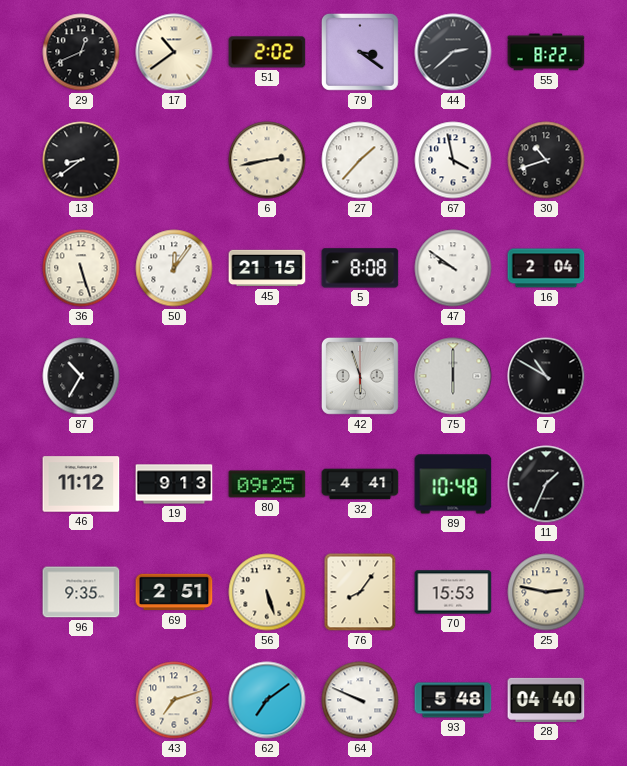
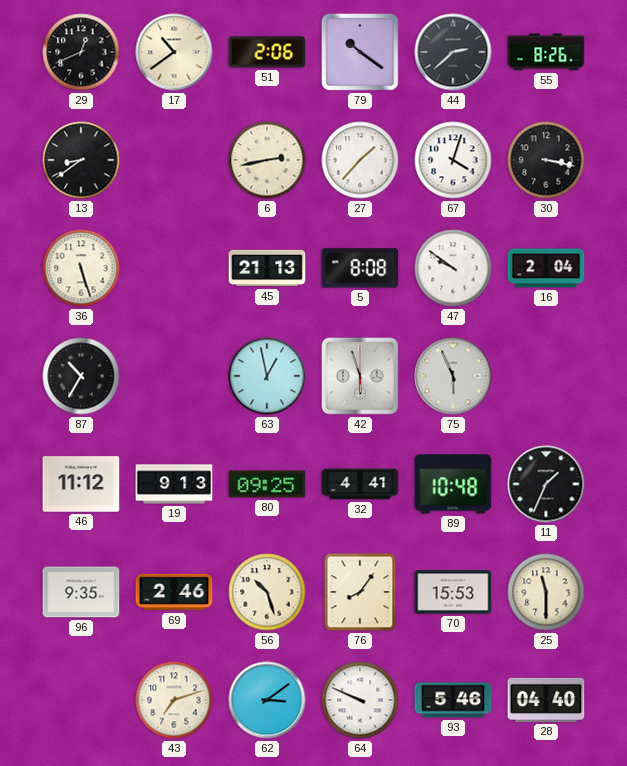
51: 2:02 -> 2:06 (267, 52)
79: 3:21 -> 10:21 (360, 52)
55: 8:22 -> 8:26 (546, 52)
67: 3:58 -> 4:03 (453, 160)
30: 10:42 -> 3:17 (546, 160)
50: 12:06 -> none (174, 268)
45: 21:15 -> 21:13 (267, 268)
63: none -> 12:58 (267, 376)
75: 6:00 -> 5:56 (453, 376)
7: 10:50 -> none (546, 376)
69: 2:51 -> 2:46 (174, 592)
56: 5:27 -> 10:27 (267, 592)
25: 2:47 -> 11:30 (546, 592)
62: 7:09 -> 3:09 (267, 700)
93: 5:48 -> 5:46 (453, 700)
